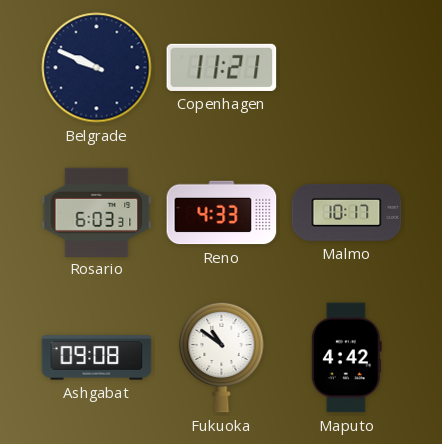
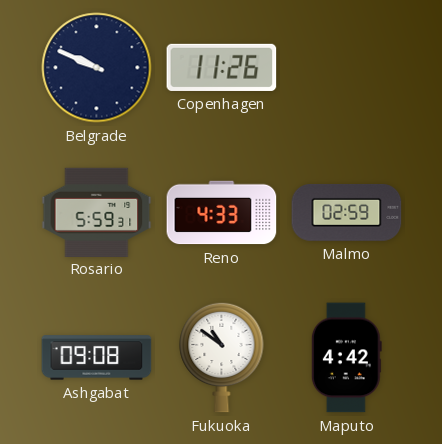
Copenhagen: 11:21 -> 11:26 (222, 67)
Rosario: 6:03 -> 5:59 (97, 212)
Malmo: 10:17 -> 02:59 (347, 212)
